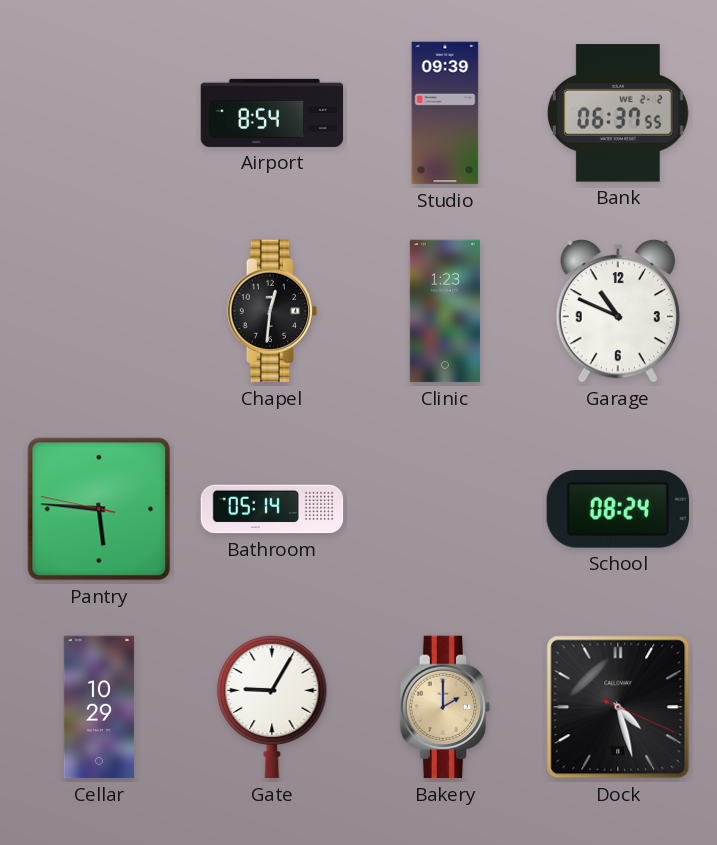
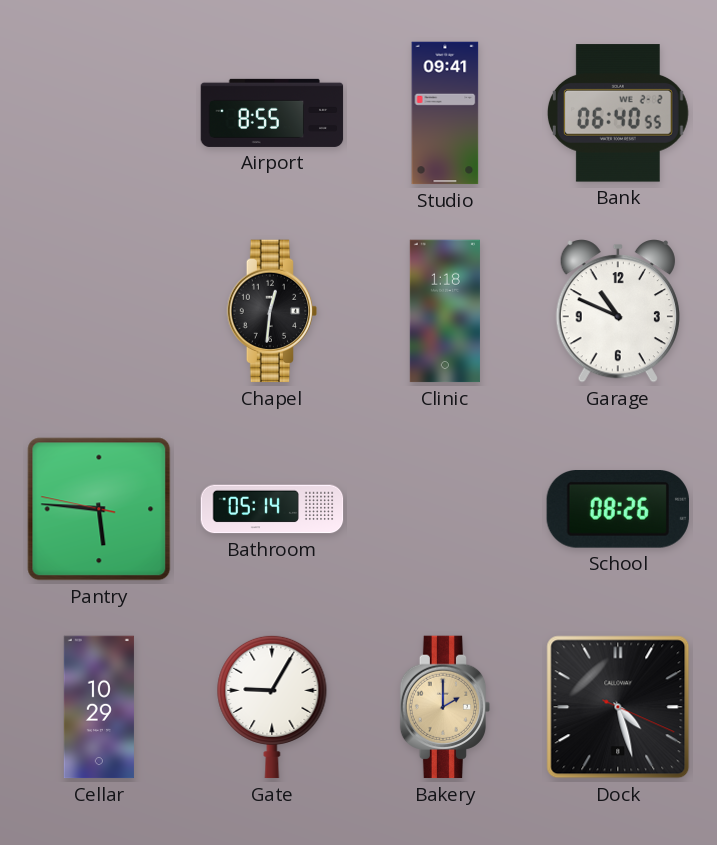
Airport: 8:54 -> 8:55 (272, 113)
Studio: 09:39 -> 09:41 (445, 113)
Bank: 06:37 -> 06:40 (618, 113)
Clinic: 1:23 -> 1:18 (445, 311)
School: 08:24 -> 08:26 (617, 510)
